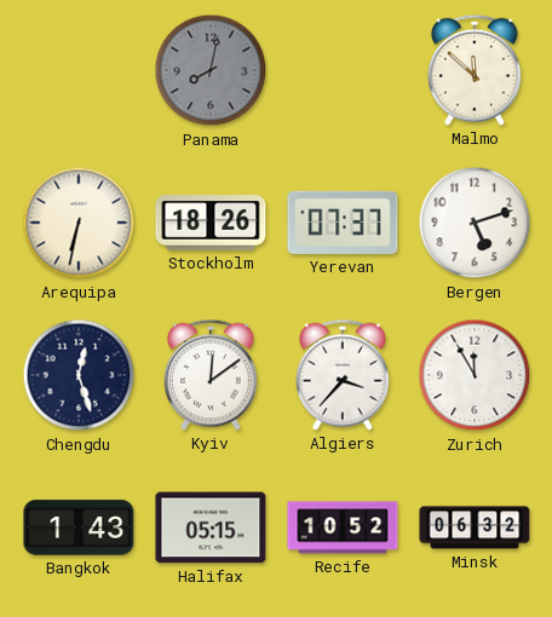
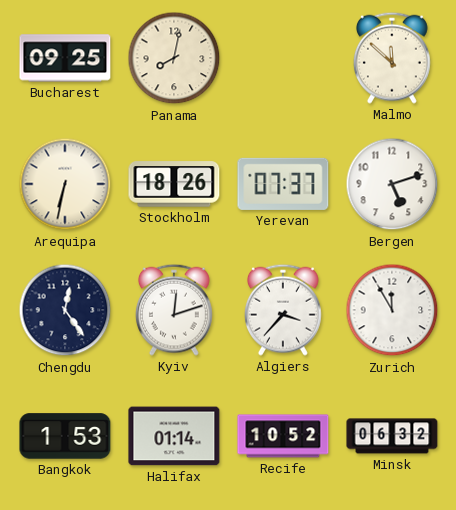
Bucharest: none -> 09:25 (65, 58)
Panama dial: grey -> cream (174, 58)
Chengdu: 12:27 -> 12:24 (65, 310)
Kyiv: 12:09 -> 12:12 (174, 310)
Bangkok: 1:43 -> 1:53 (65, 436)
Halifax: 05:15 -> 01:14 (174, 436)
